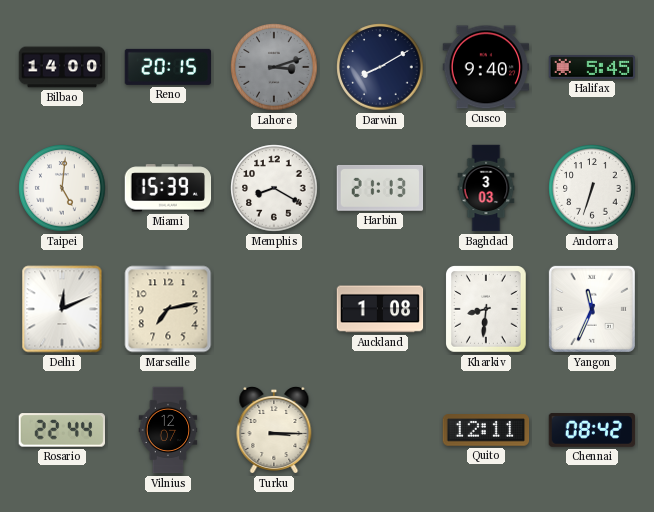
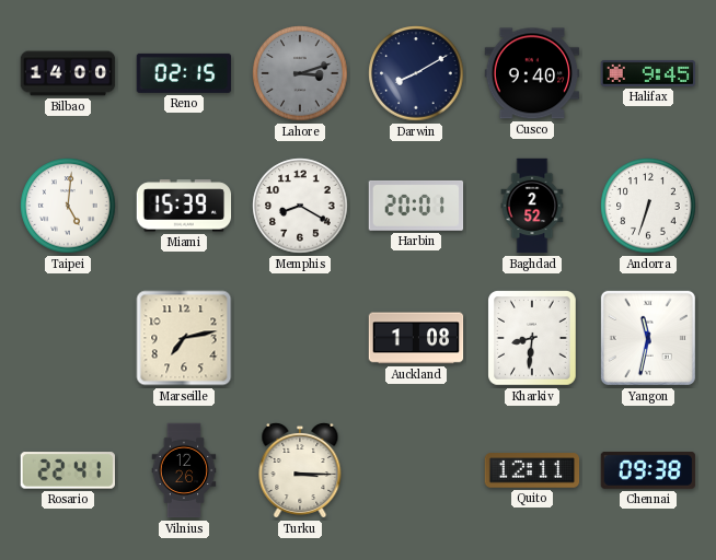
Reno: 20:15 -> 02:15 (184, 73)
Halifax: 5:45 -> 9:45 (648, 73)
Harbin: 21:13 -> 20:01 (416, 206)
Baghdad: 3:03 -> 2:52 (532, 206)
Delhi: 12:11 -> none (62, 309)
Yangon: 11:34 -> 11:32 (648, 338)
Rosario: 22:44 -> 22:41 (67, 470)
Vilnius: 12:07 -> 12:26 (184, 470)
Chennai: 08:42 -> 09:38 (648, 471)
